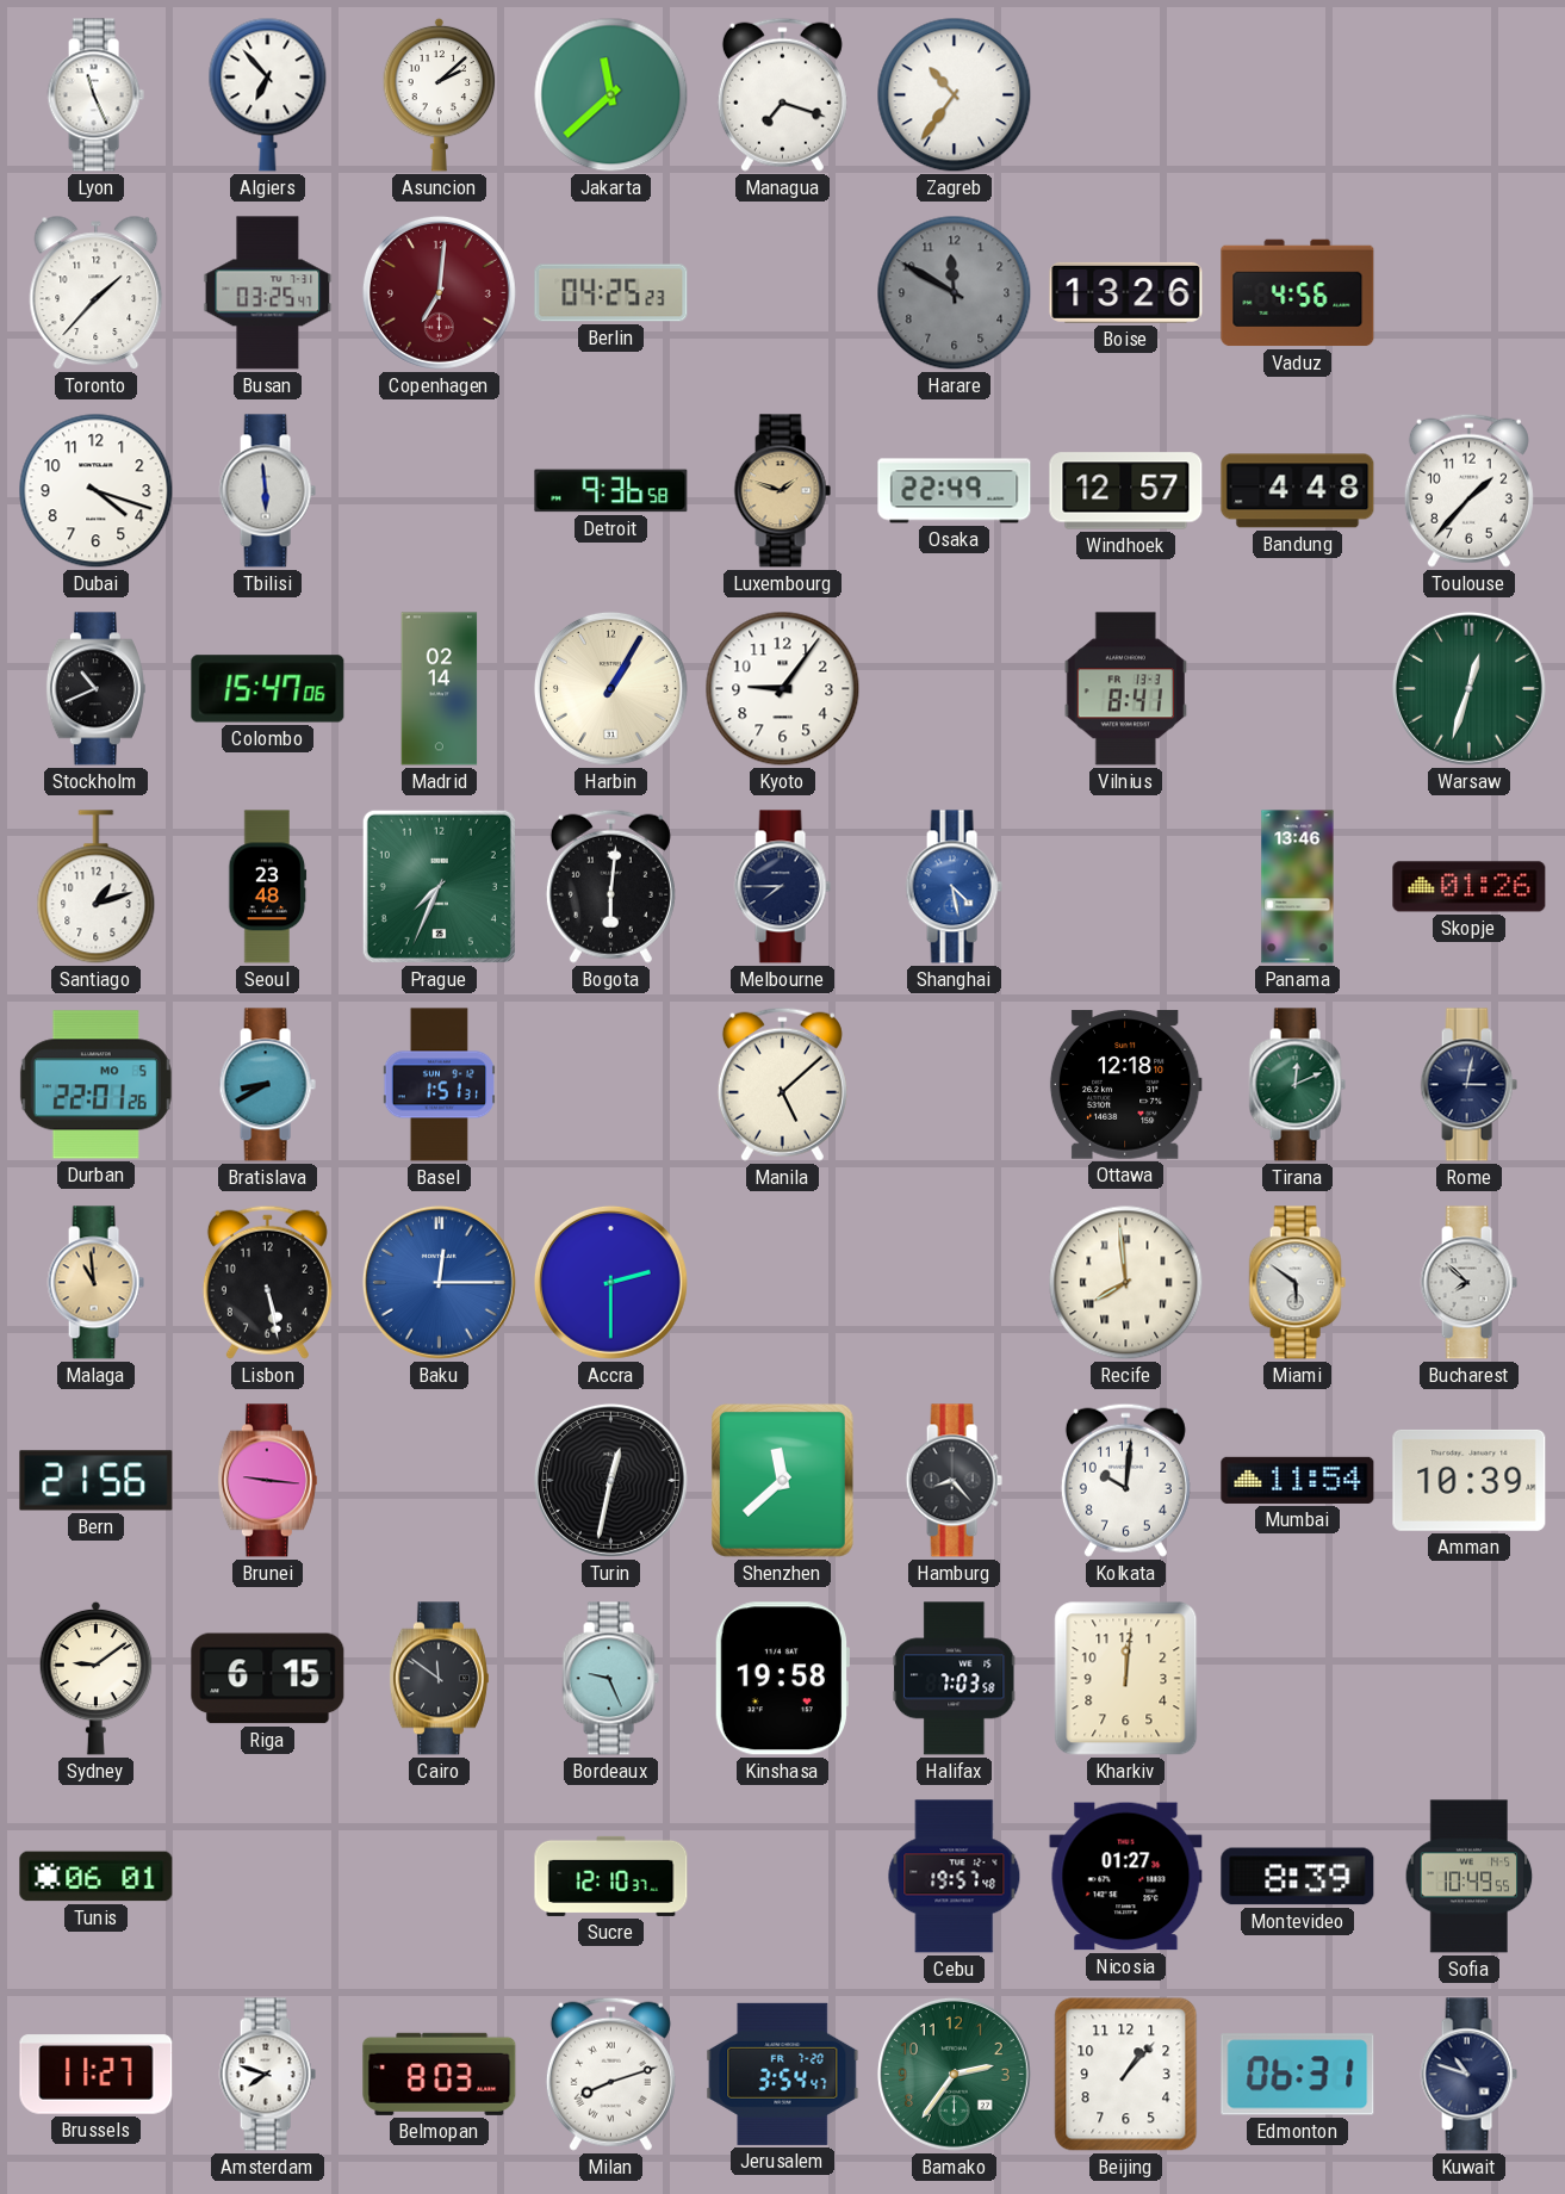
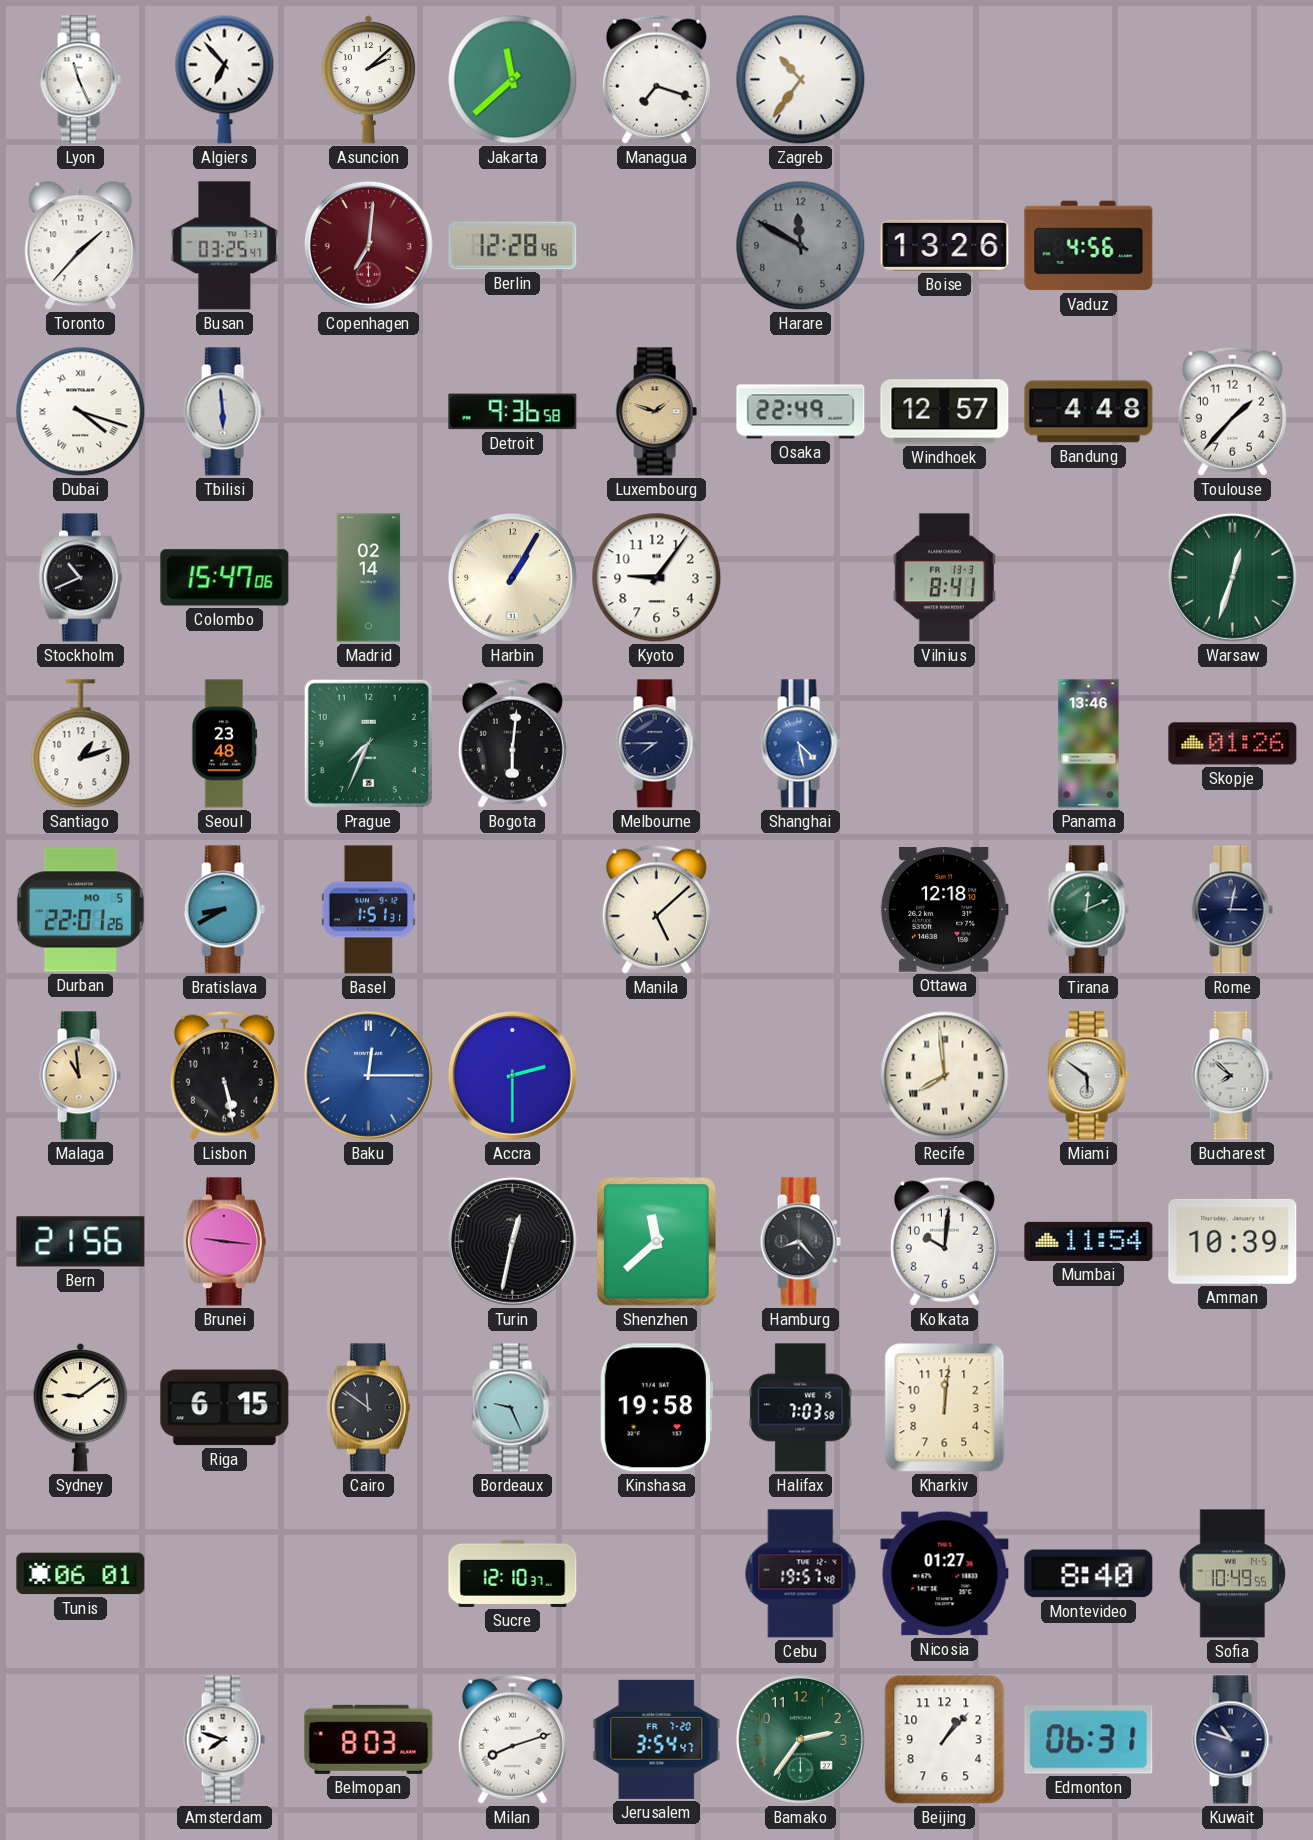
Berlin: 04:25 -> 12:28 (513, 246)
Dubai numerals: Arabic -> Roman (81, 412)
Montevideo: 8:39 -> 8:40 (1089, 1574)
Brussels: 11:27 -> none (97, 2075)
